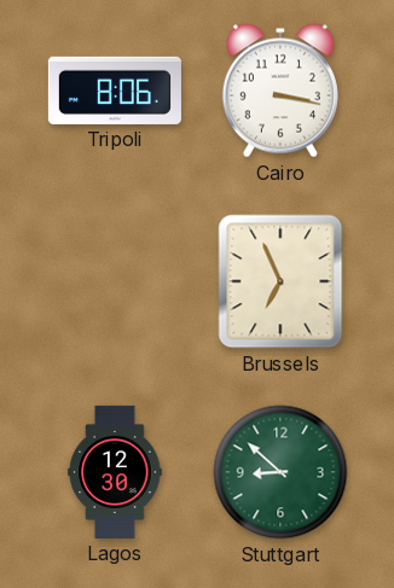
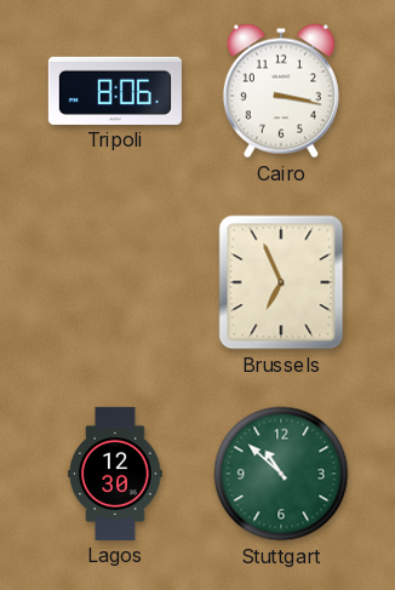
Stuttgart: 8:52 -> 10:52 (281, 474)
